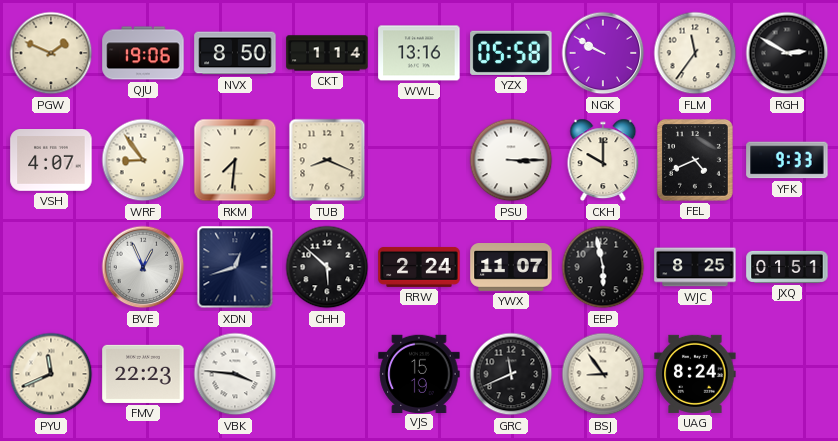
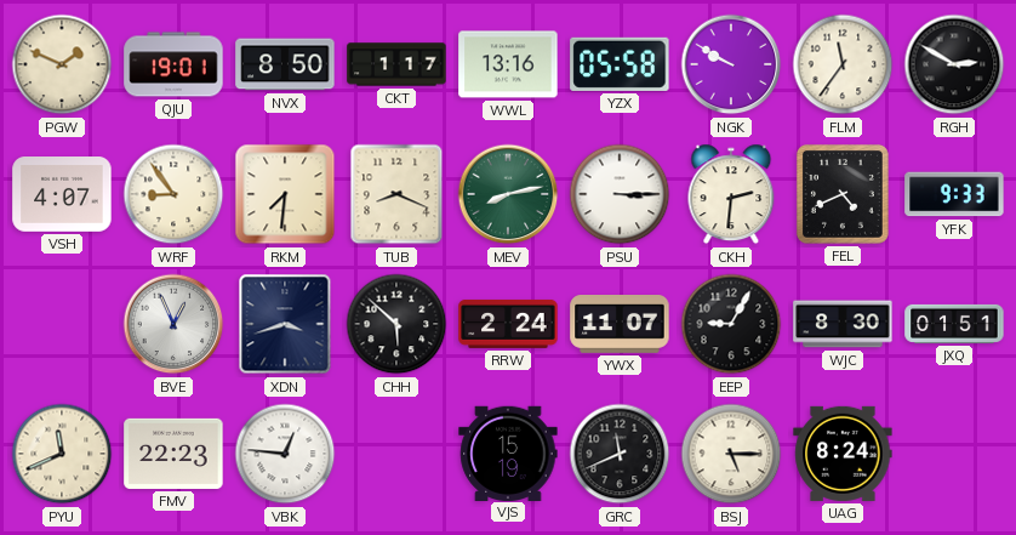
QJU: 19:06 -> 19:01 (173, 64)
CKT: 1:14 -> 1:17 (396, 64)
MEV: none -> 8:13 (508, 194)
CKH: 10:00 -> 2:31 (731, 194)
XDN: 12:42 -> 3:42 (285, 324)
EEP: 5:58 -> 9:05 (731, 324)
WJC: 8:25 -> 8:30 (843, 324)
VBK: 3:46 -> 12:46 (285, 454)
BSJ: 8:54 -> 5:15 (731, 454)
